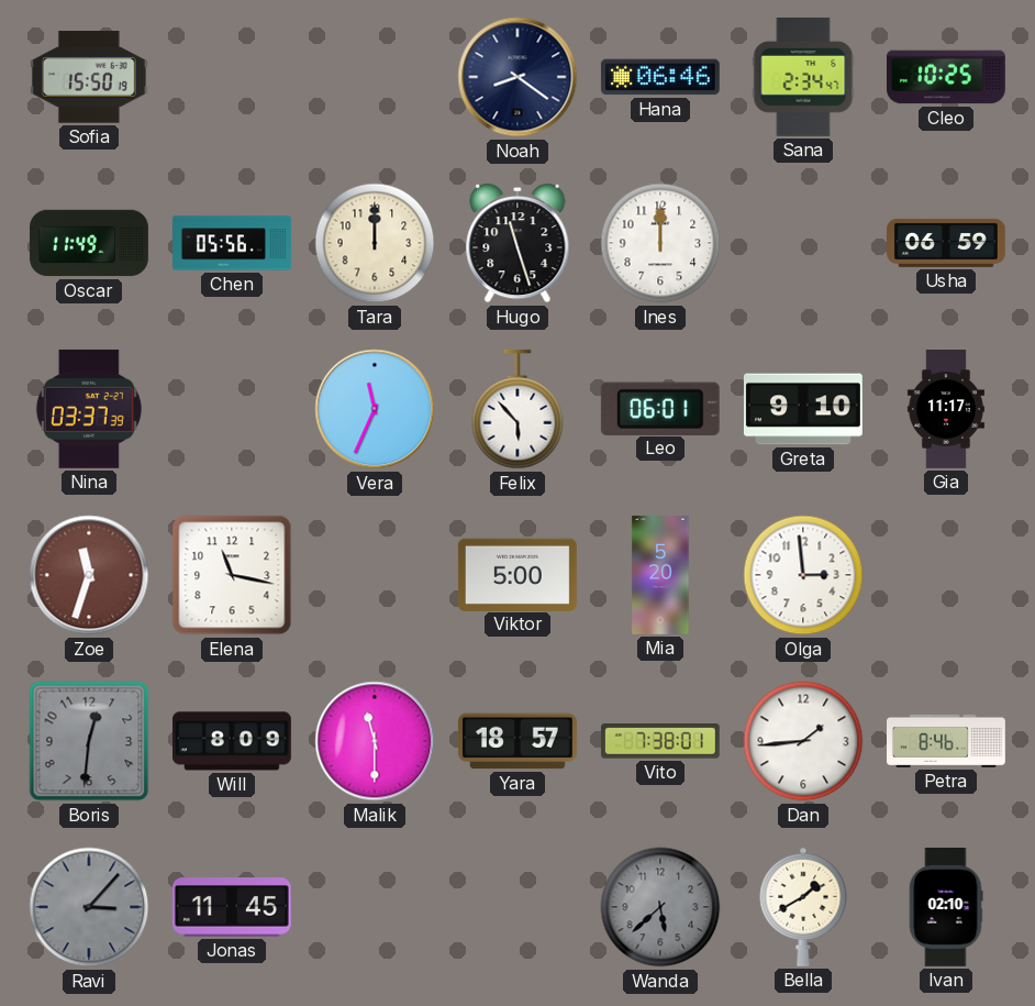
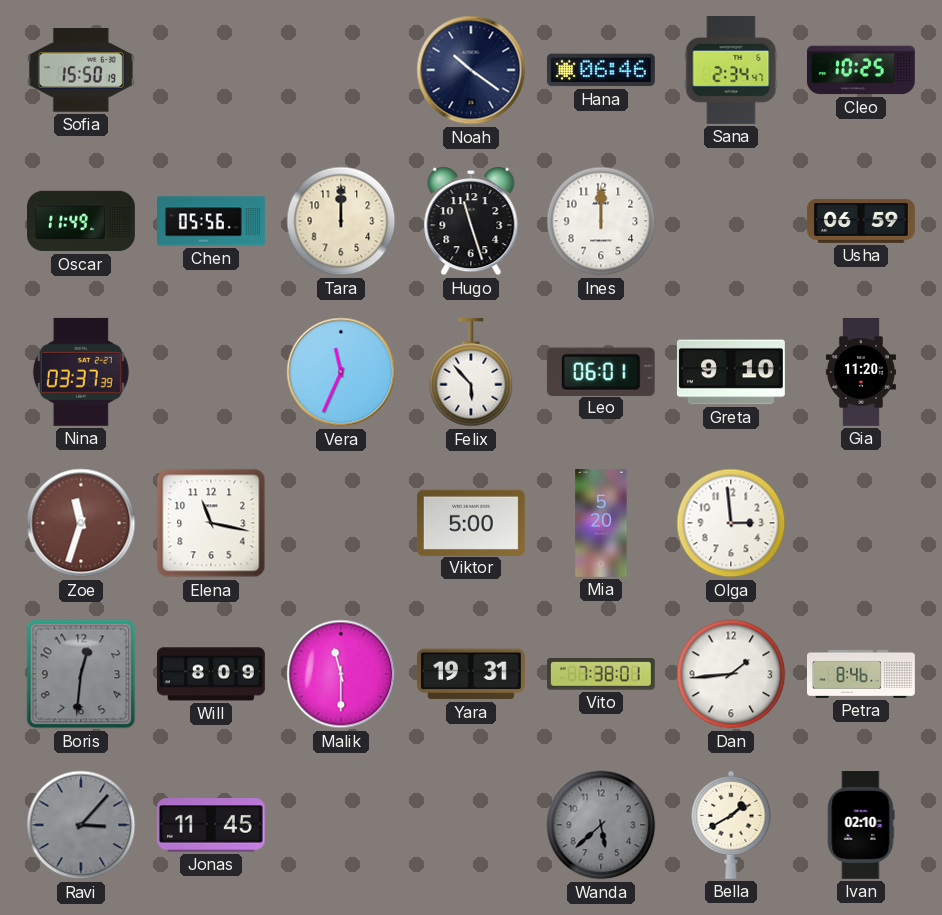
Noah: 8:21 -> 10:21 (471, 70)
Gia: 11:17 -> 11:20 (861, 373)
Yara: 18:57 -> 19:31 (471, 674)
